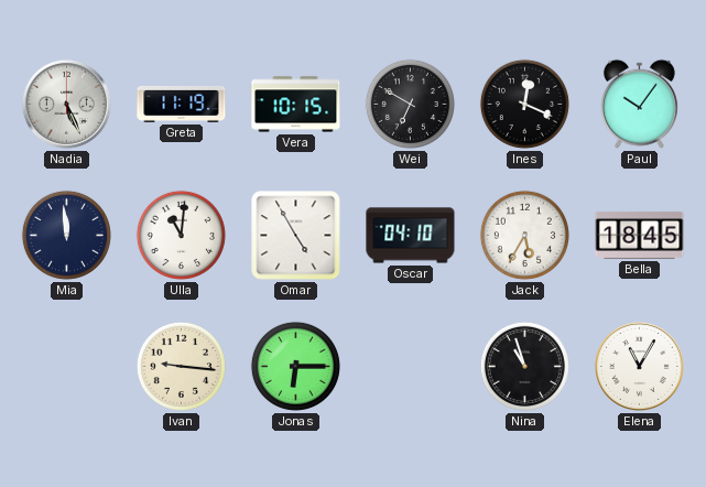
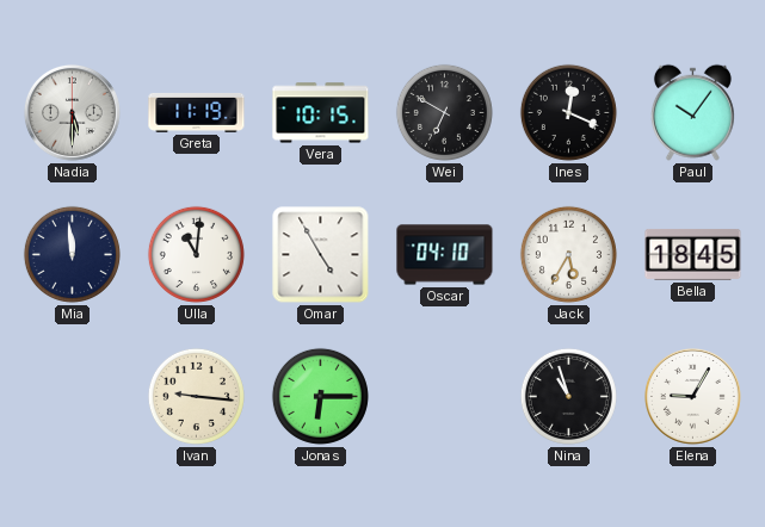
Nadia: 5:26 -> 5:30 (72, 112)
Elena: 11:05 -> 9:05 (692, 396)
